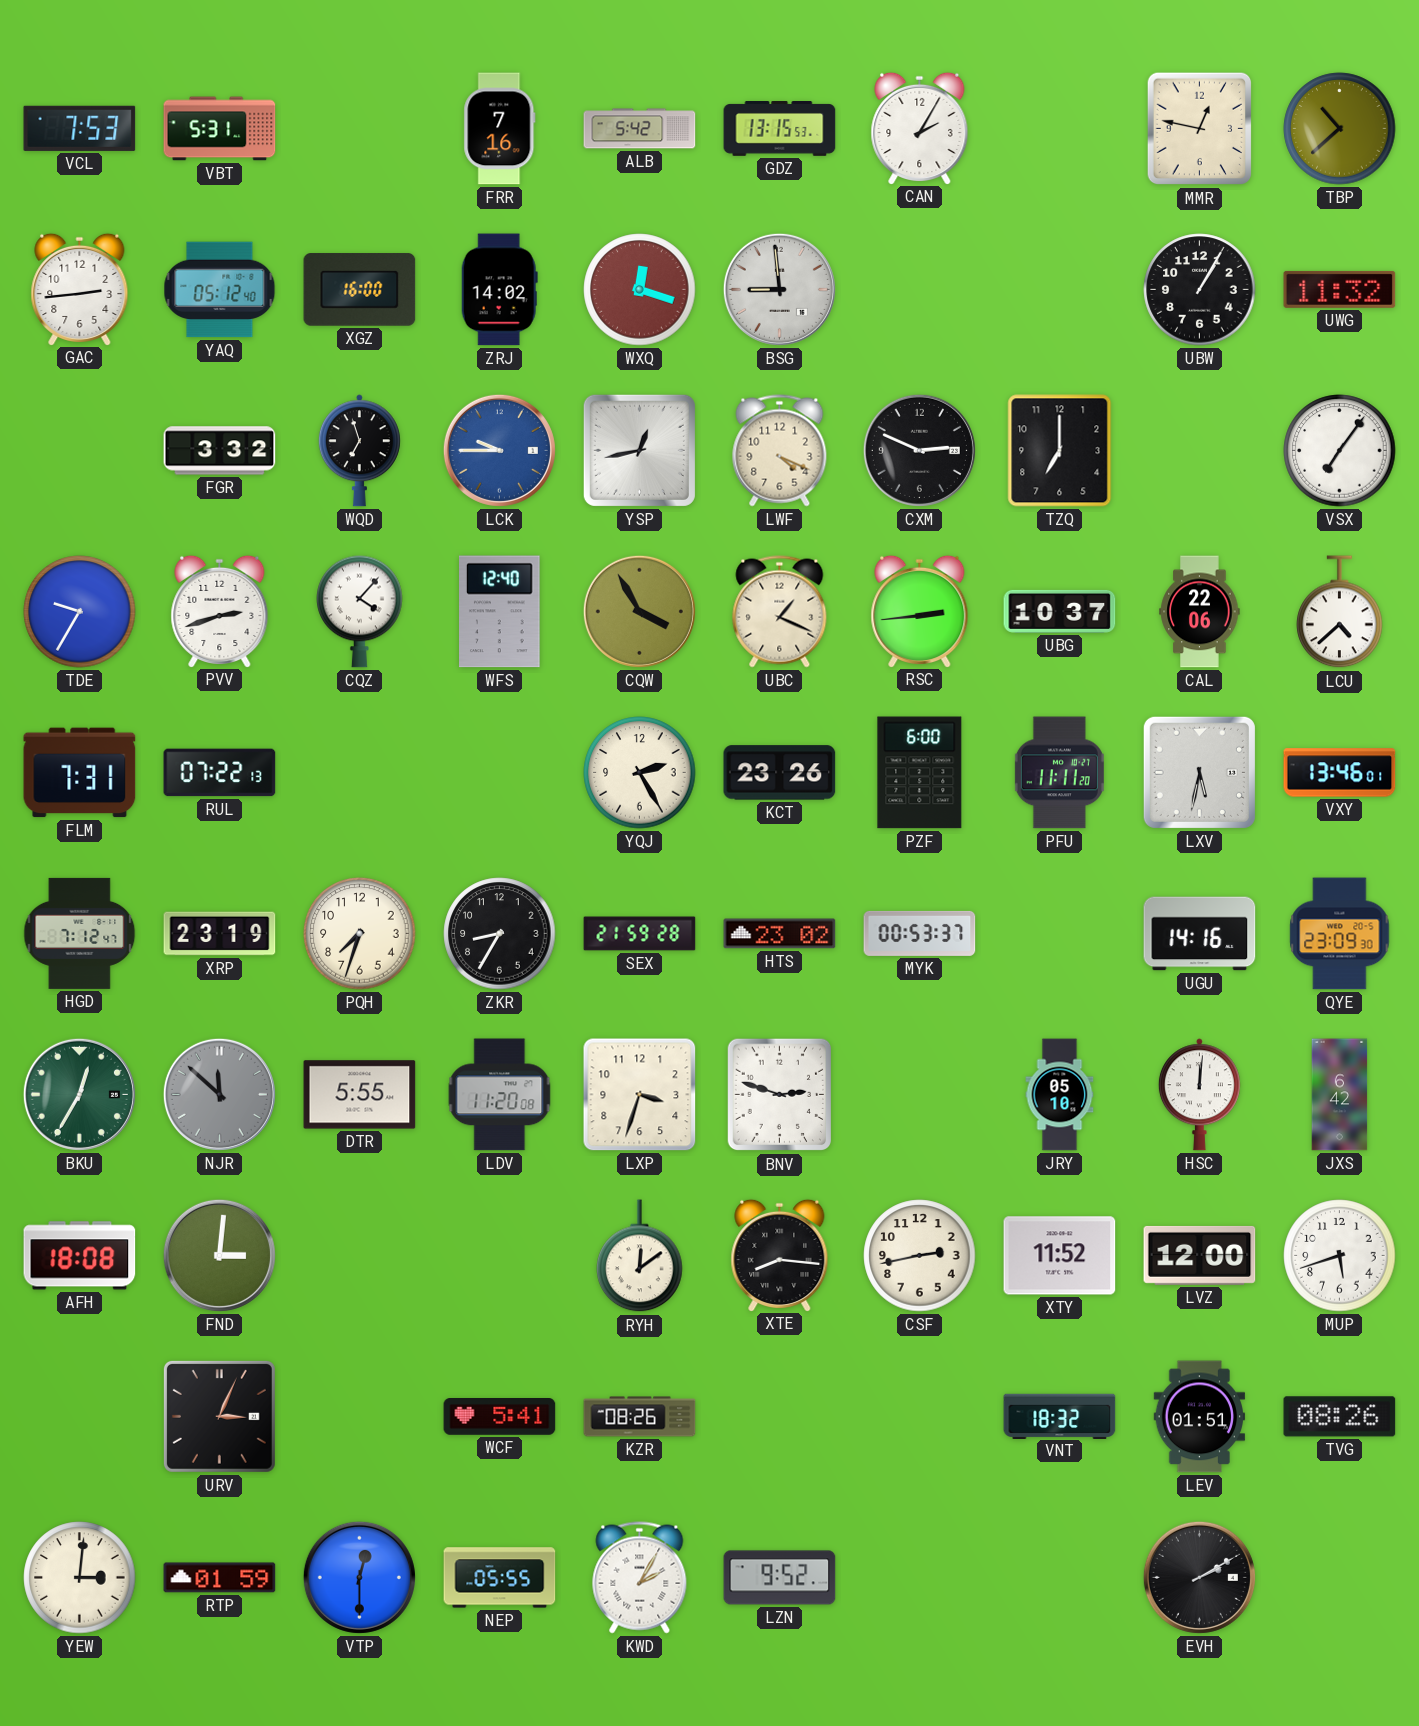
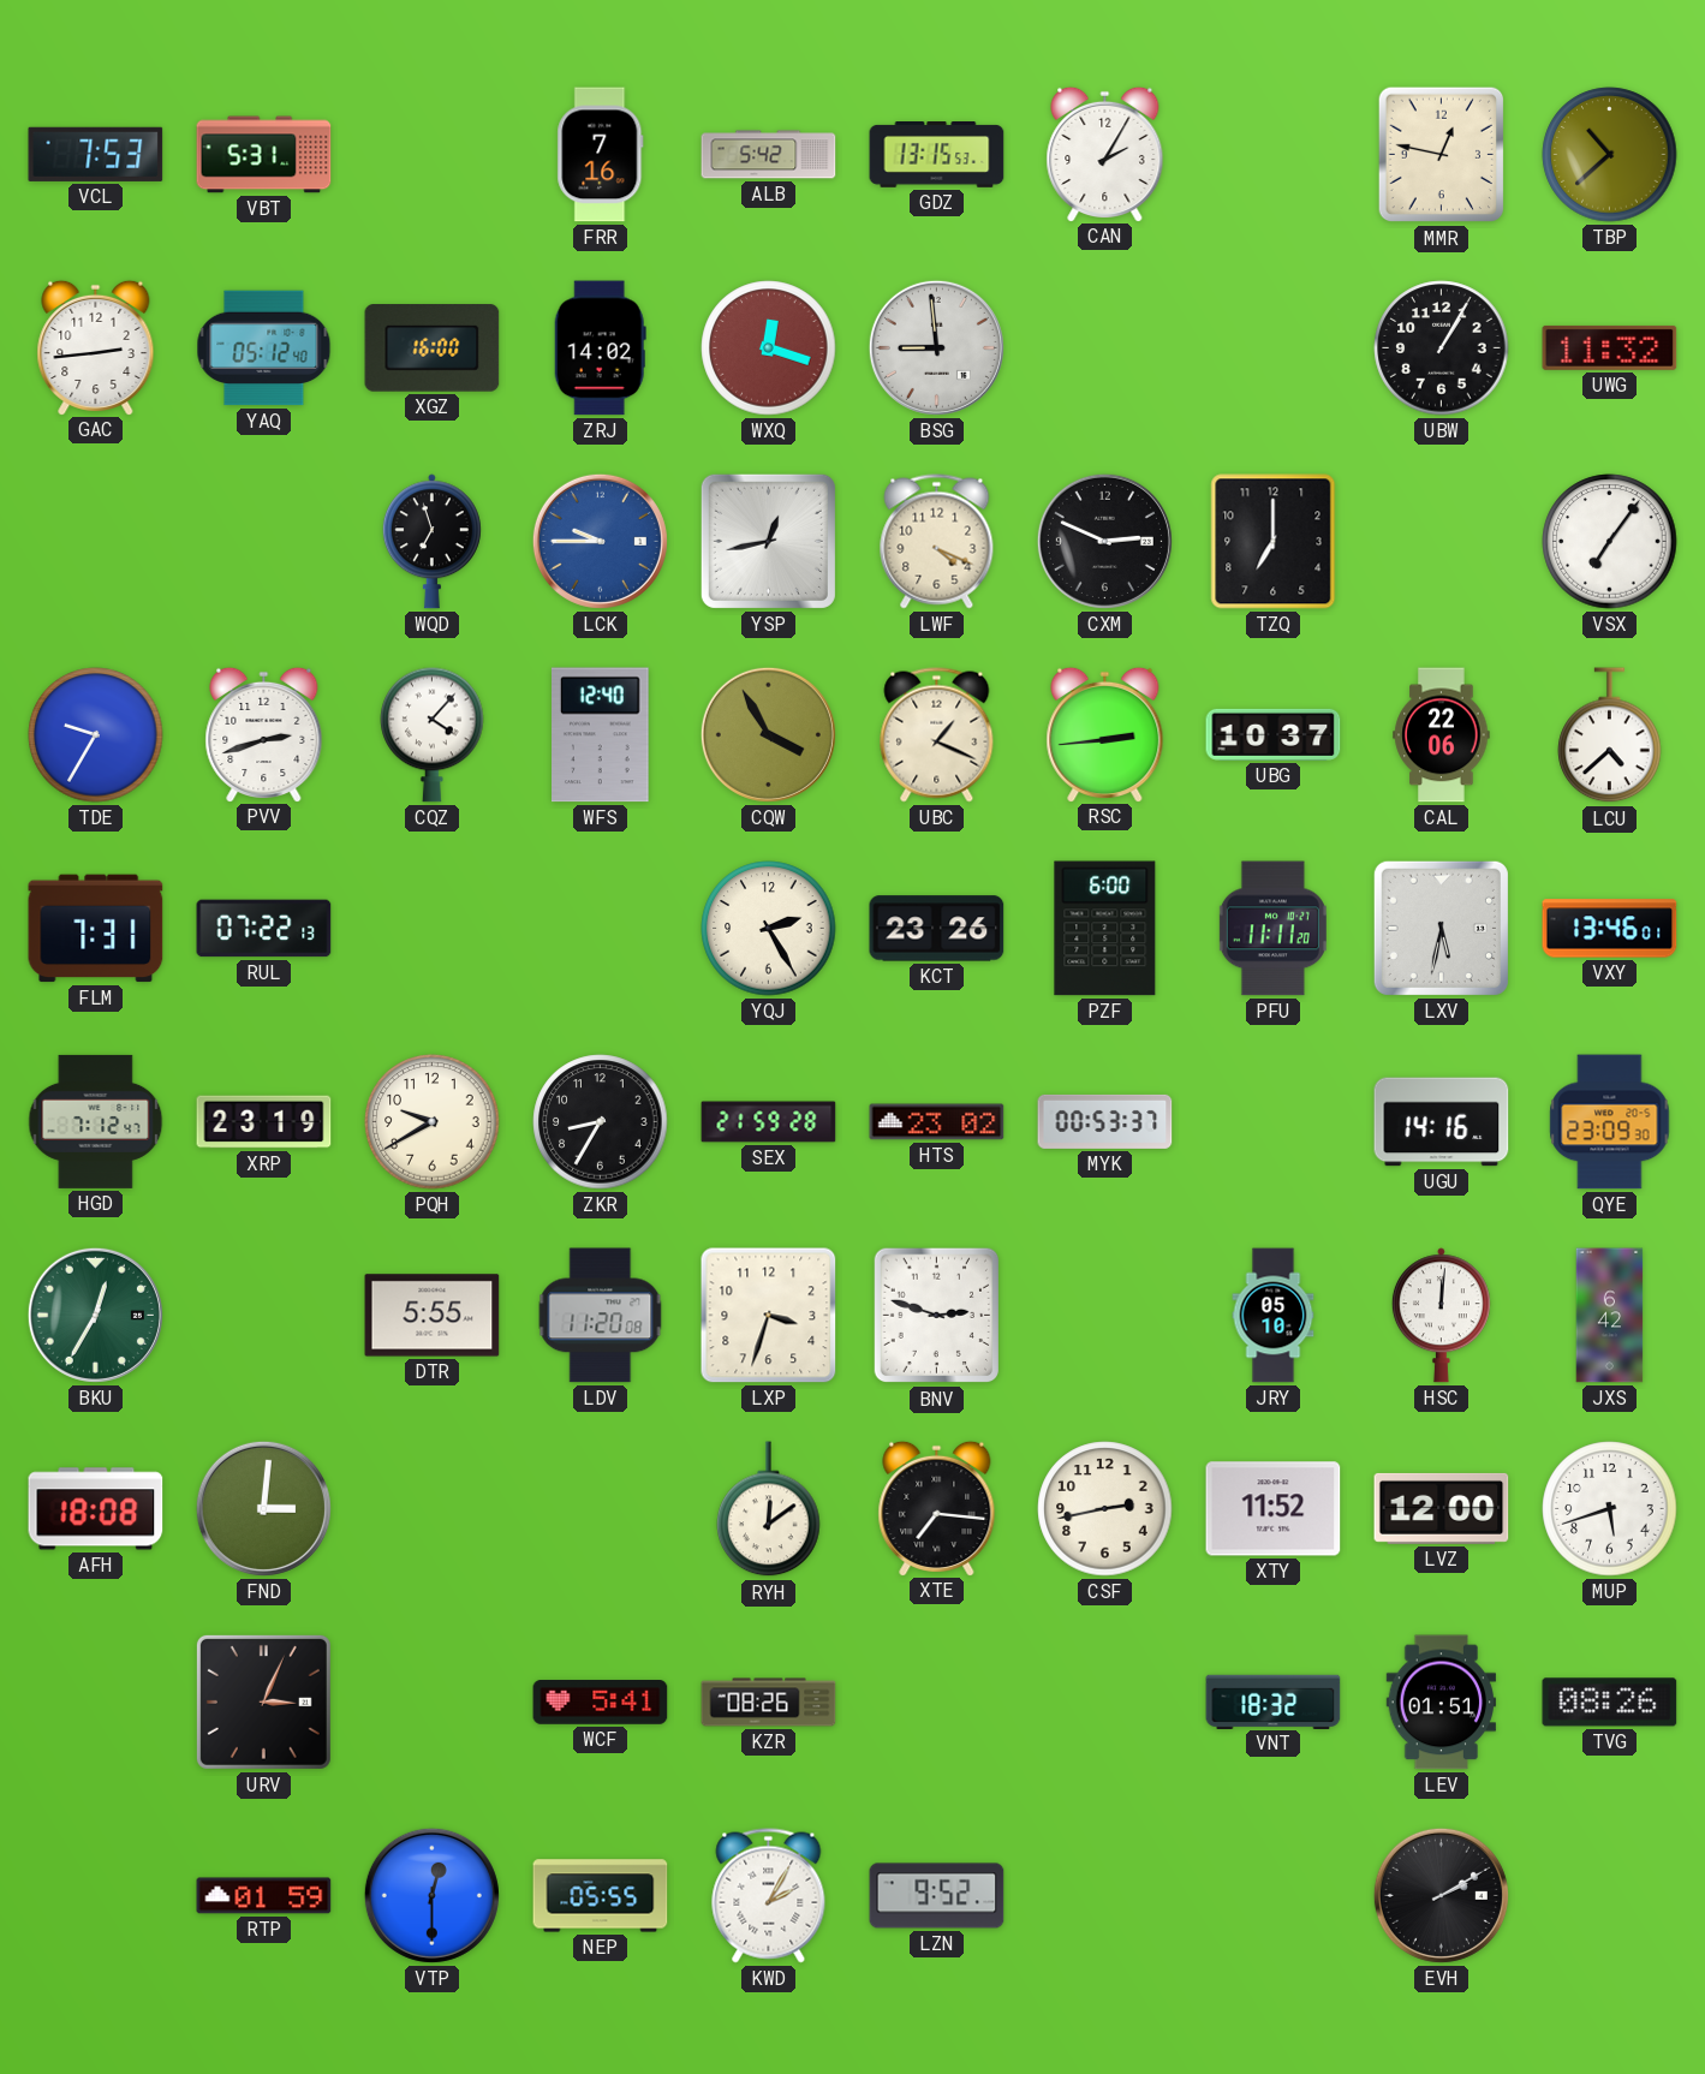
FGR: 3:32 -> none (220, 451)
PQH: 7:33 -> 9:40 (433, 1122)
NJR: 11:52 -> none (219, 1094)
XTE: 8:16 -> 7:16 (937, 1508)
YEW: 3:01 -> none (80, 1578)
